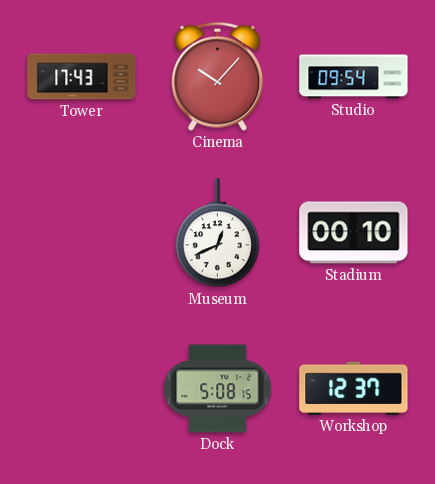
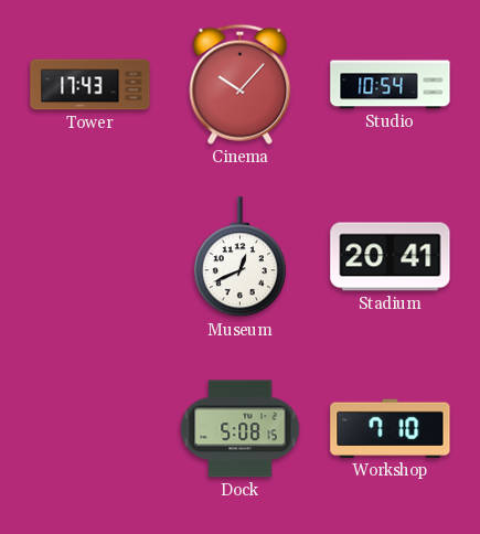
Studio: 09:54 -> 10:54 (391, 85)
Stadium: 00:10 -> 20:41 (391, 257)
Workshop: 12:37 -> 7:10 (391, 428)
